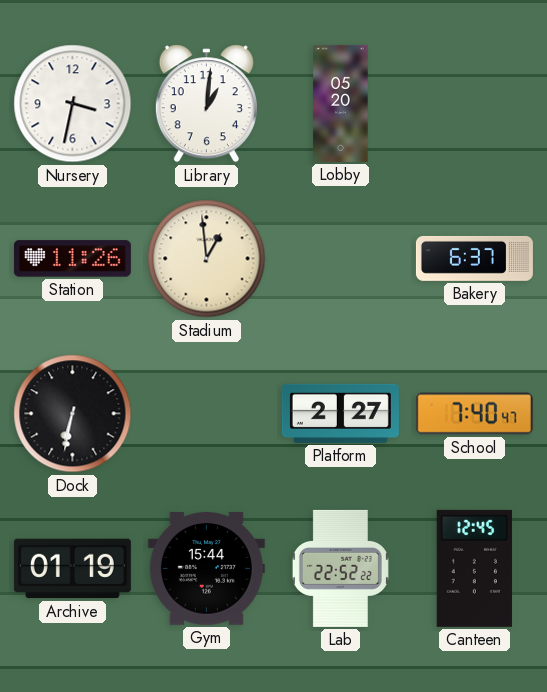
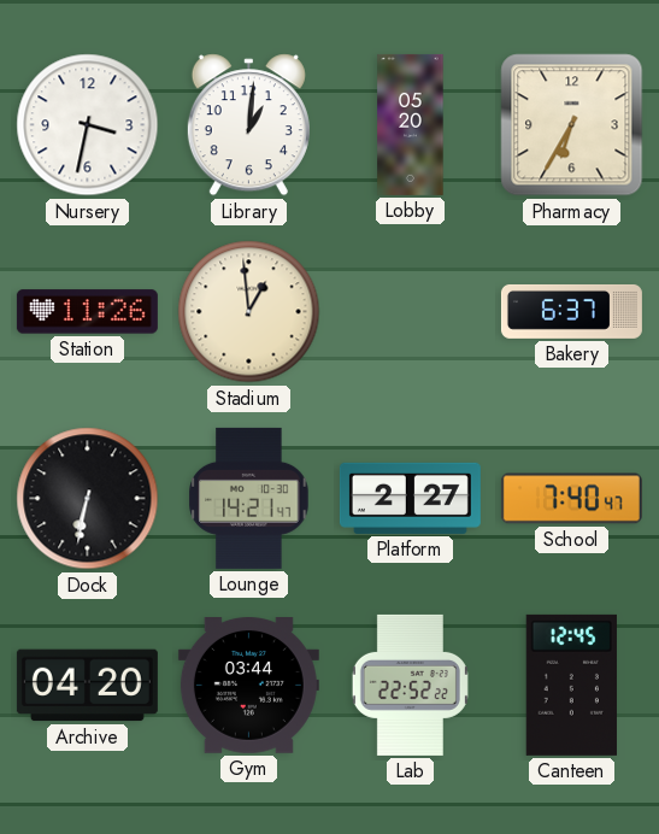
Pharmacy: none -> 6:35 (572, 125)
Lounge: none -> 14:21 (249, 498)
Archive: 01:19 -> 04:20 (87, 686)
Gym: 15:44 -> 03:44 (248, 686)
